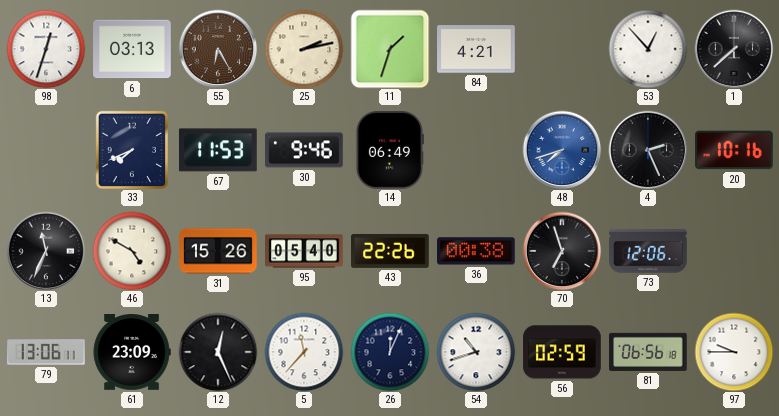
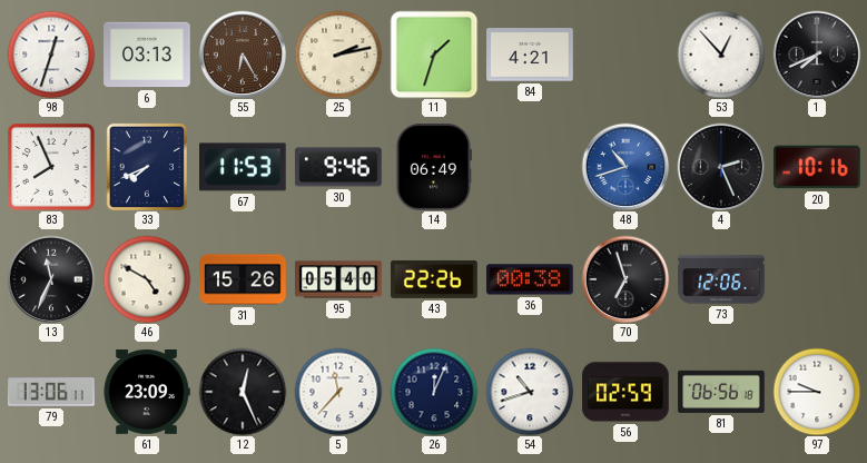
1: 7:38 -> 7:41 (817, 55)
83: none -> 7:56 (51, 167)
48: 7:42 -> 10:42 (625, 167)
